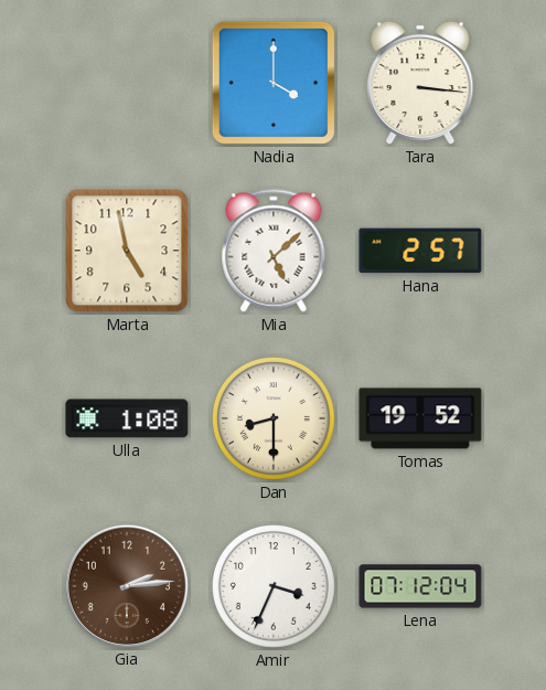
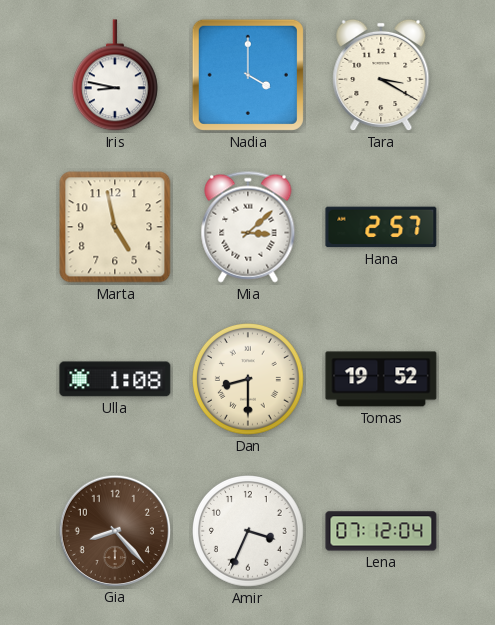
Iris: none -> 8:47 (115, 76)
Tara: 3:16 -> 3:20 (381, 75)
Mia: 5:08 -> 3:08 (248, 227)
Gia: 2:14 -> 8:23 (114, 530)
